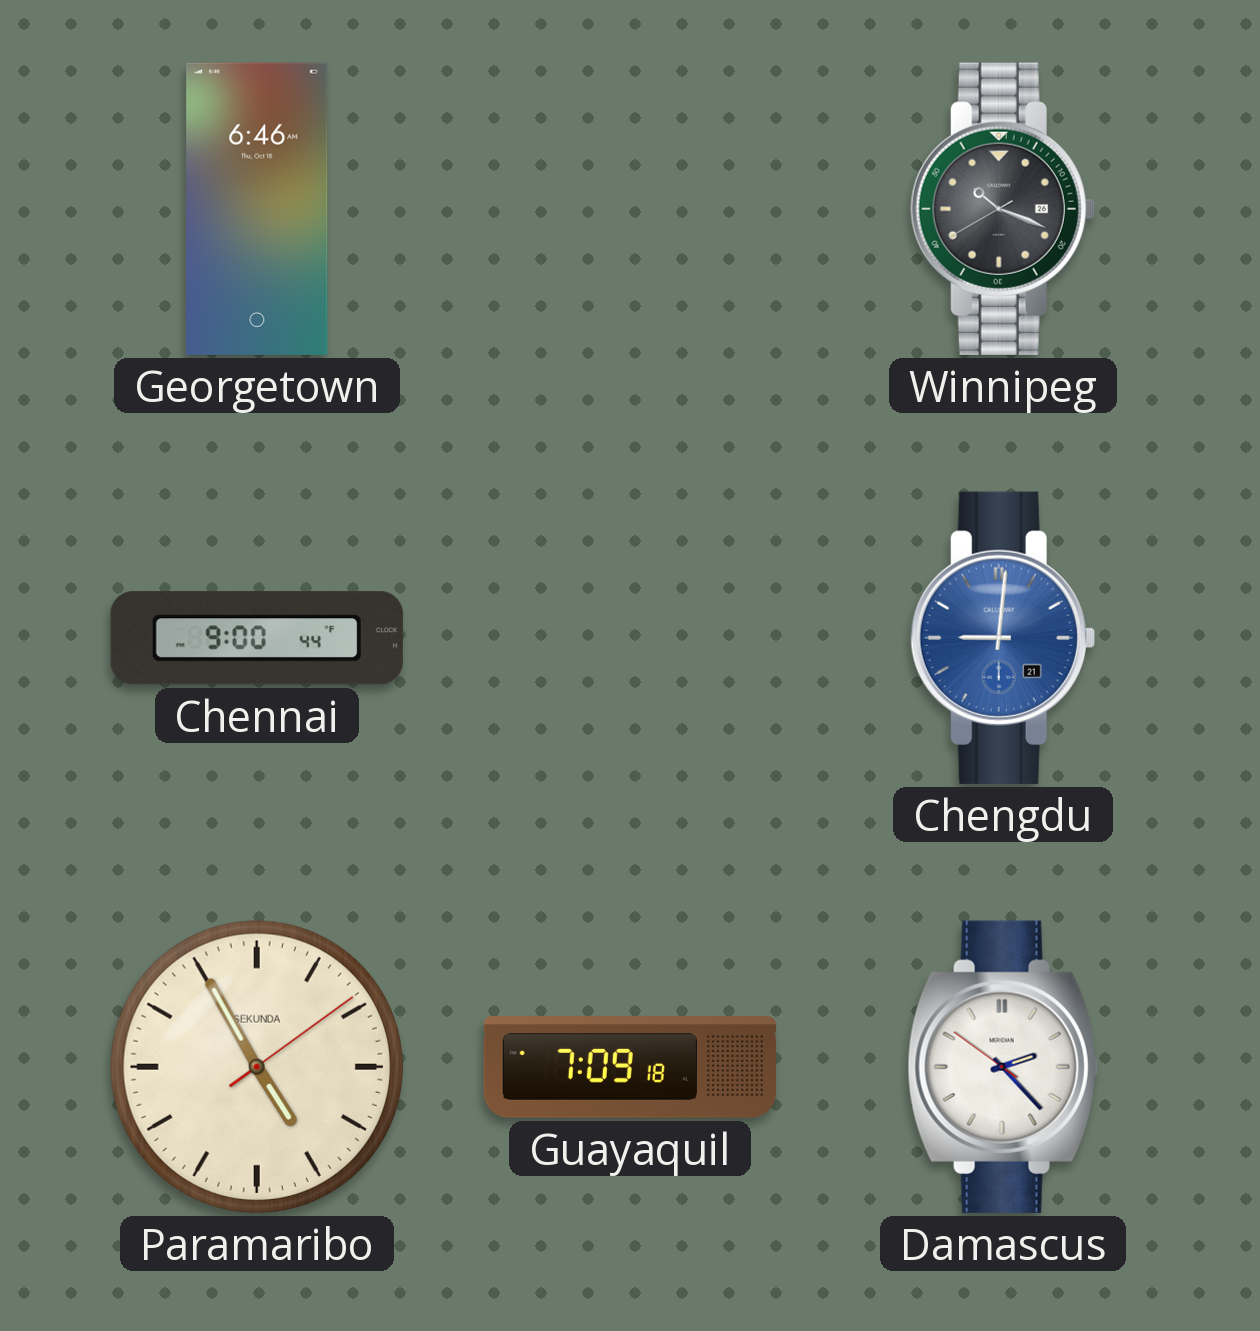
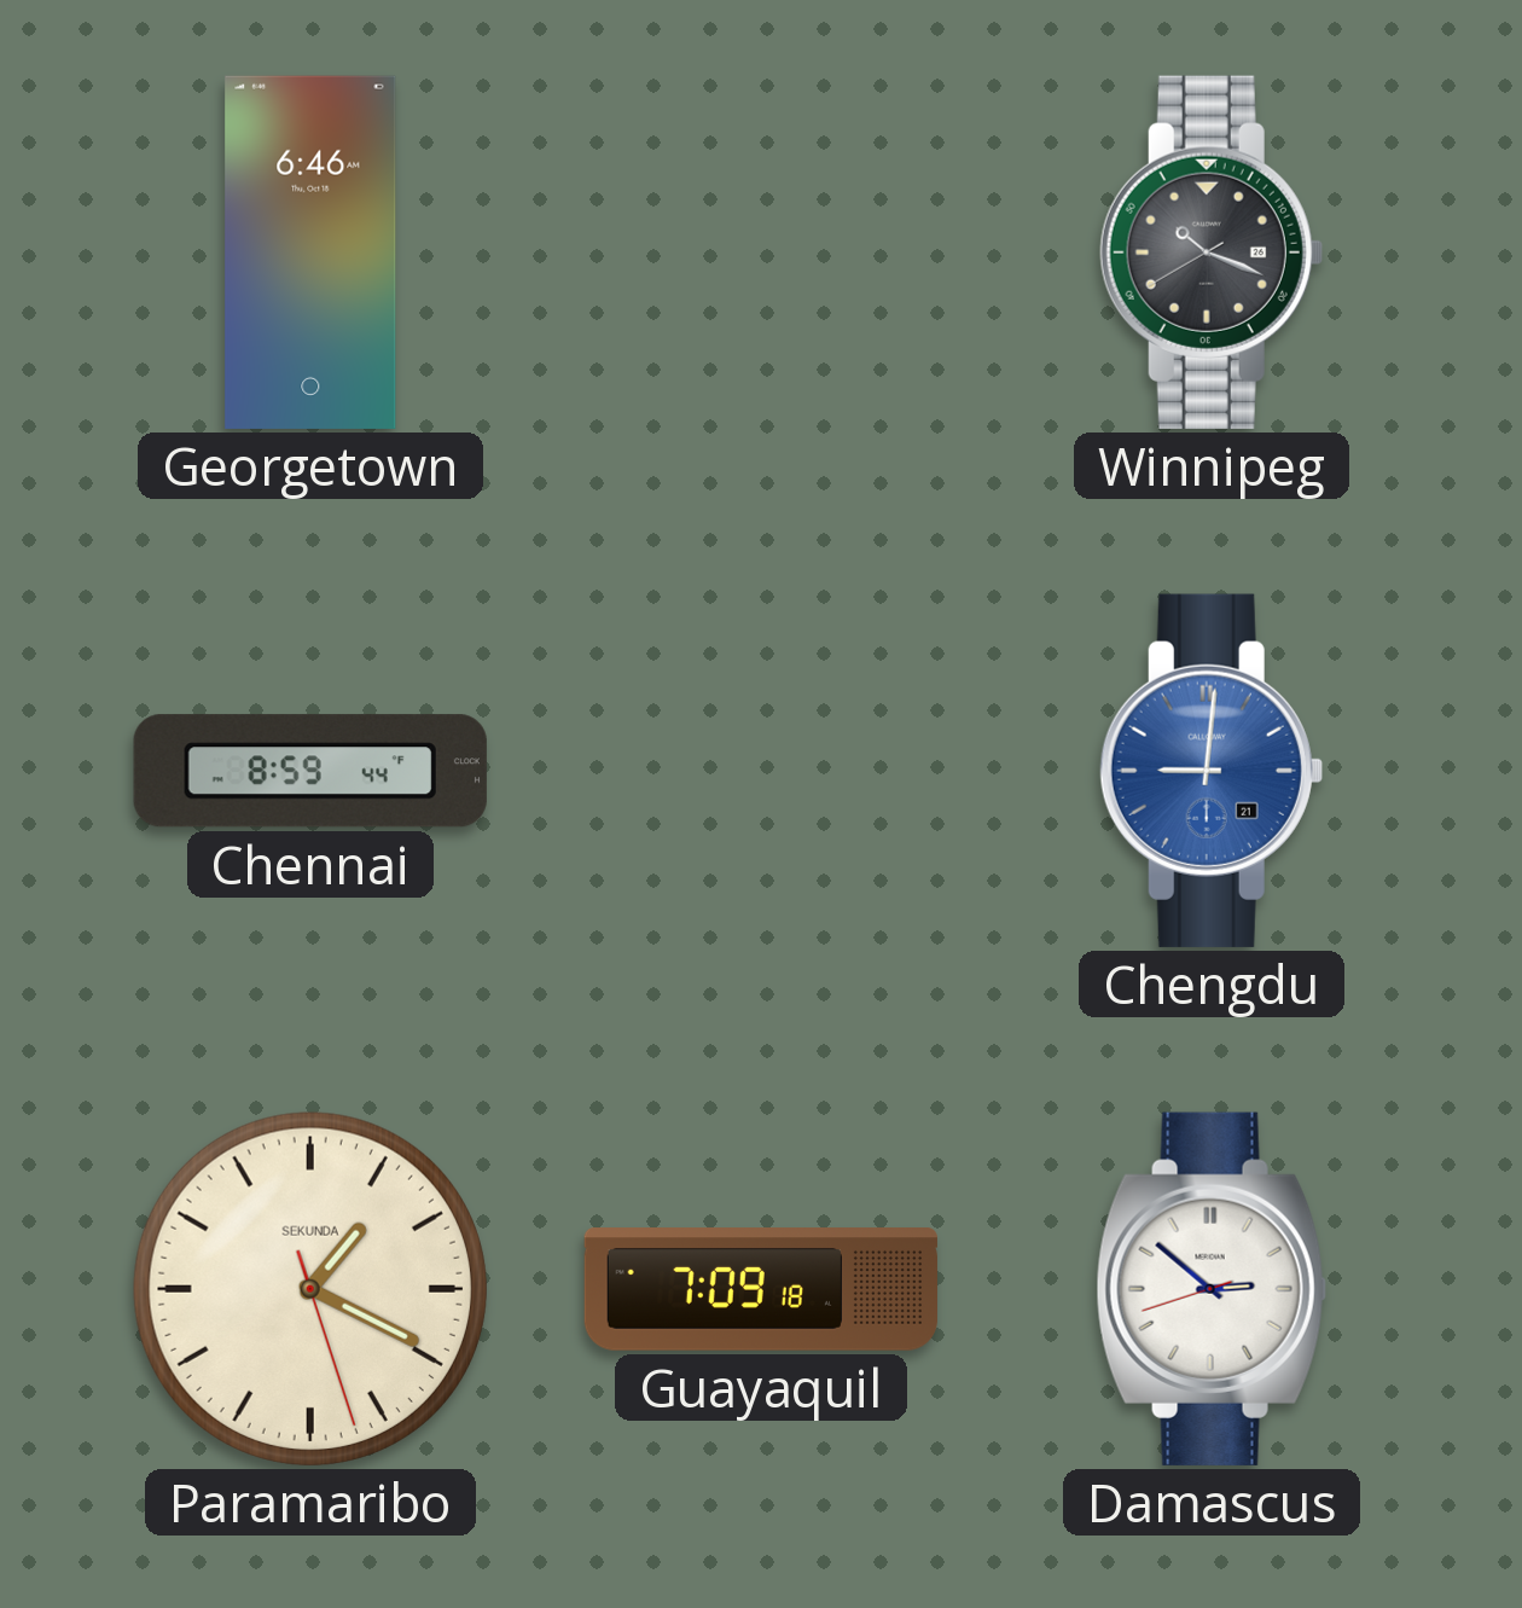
Chennai: 9:00 -> 8:59 (310, 771)
Paramaribo: 4:55 -> 1:19 (310, 1289)
Damascus: 2:22 -> 2:51 (1212, 1289)
